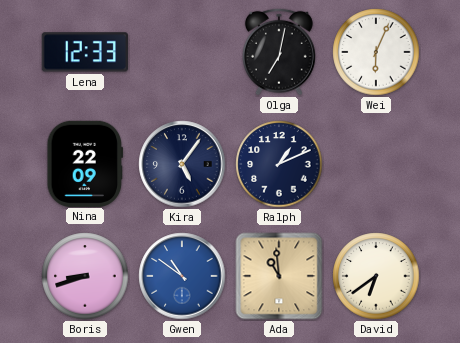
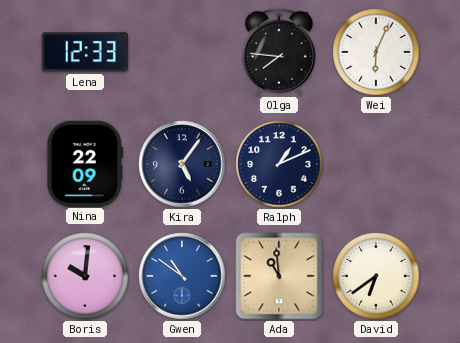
Olga: 7:02 -> 7:46 (279, 52)
Boris: 8:42 -> 10:01 (85, 276)
